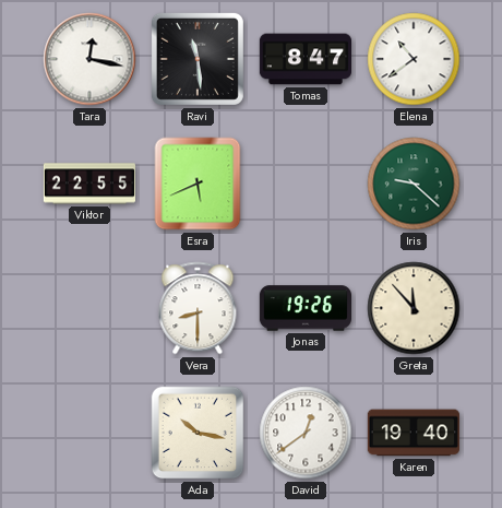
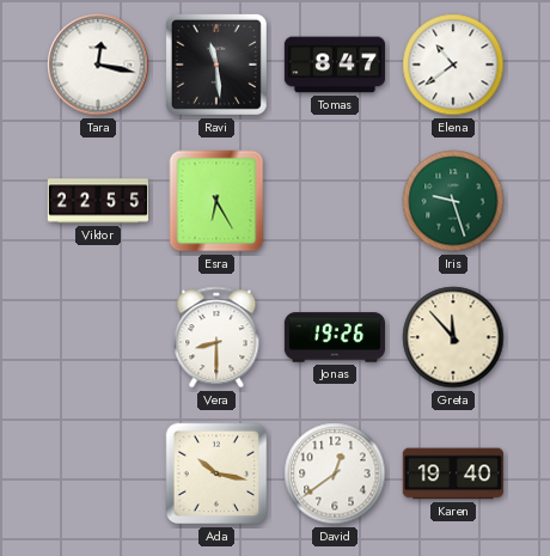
Esra: 5:41 -> 6:25 (216, 201)
Iris: 9:22 -> 9:27 (453, 201)
